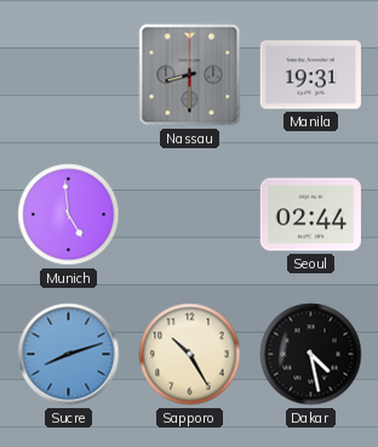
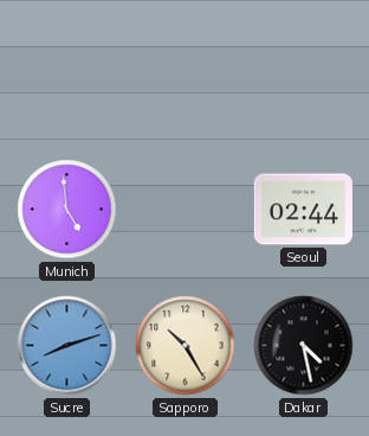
Nassau: 8:30 -> none (190, 75)
Manila: 19:31 -> none (310, 75)
